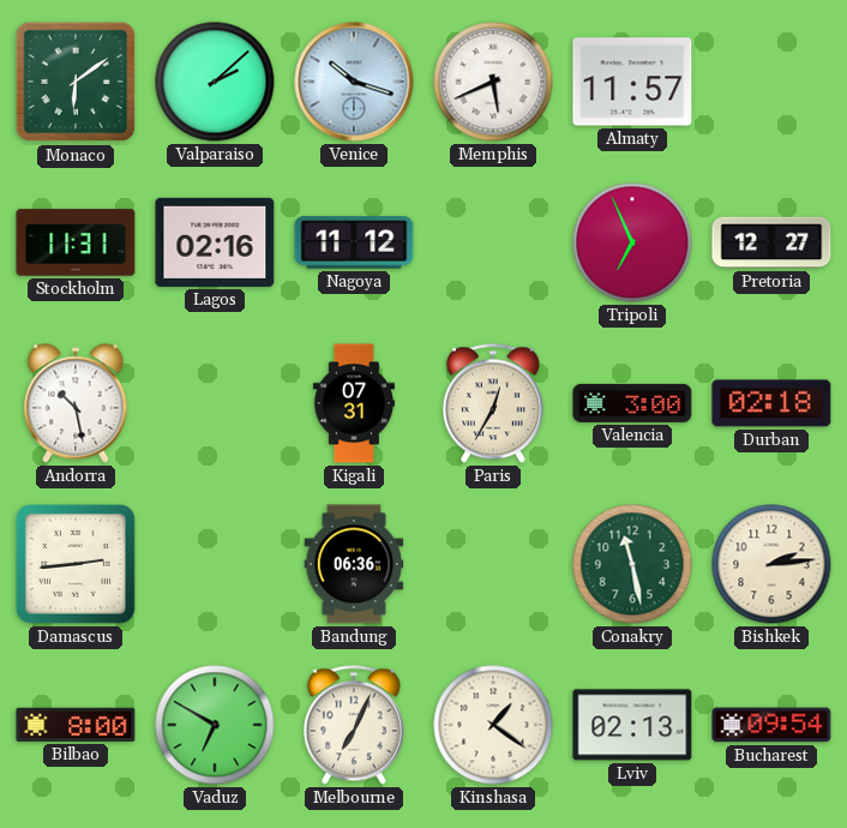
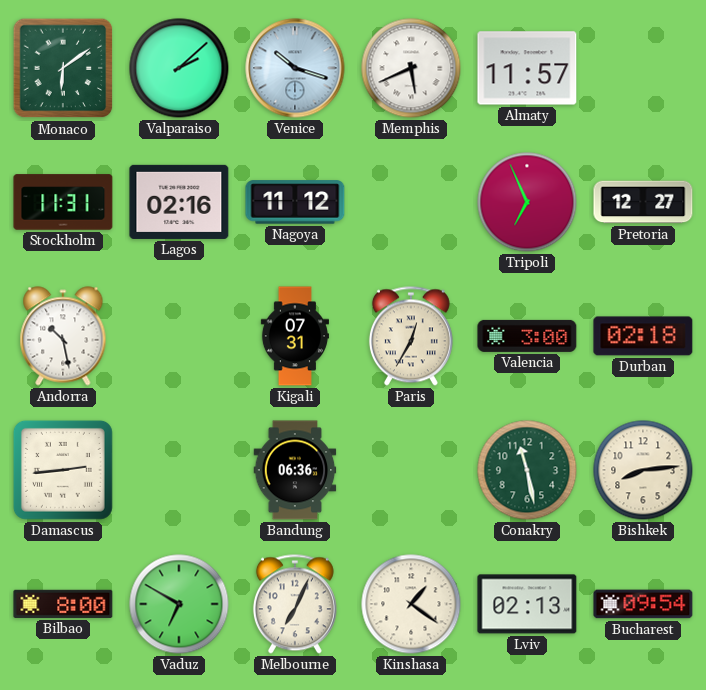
Bishkek: 2:14 -> 8:14 (643, 470)
